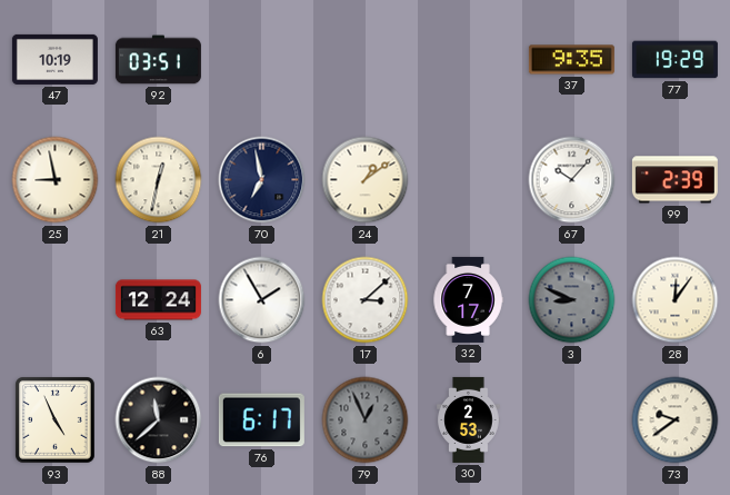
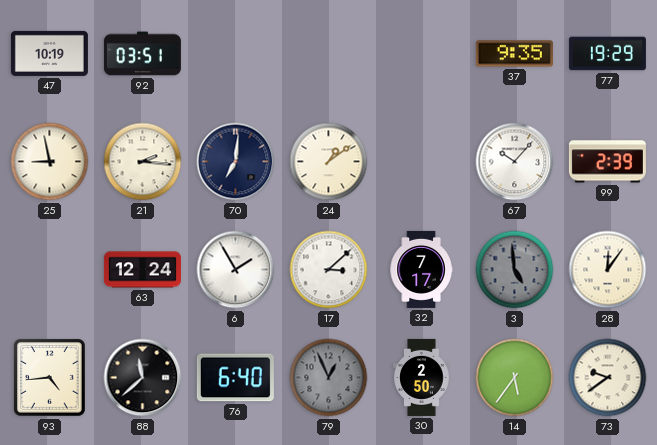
21: 12:32 -> 2:16 (143, 162)
70: 6:58 -> 7:01 (236, 162)
3: 8:49 -> 4:59 (515, 270)
93: 4:56 -> 4:44 (50, 378)
76: 6:17 -> 6:40 (235, 378)
30: 2:53 -> 2:50 (422, 377)
14: none -> 5:36 (515, 378)
